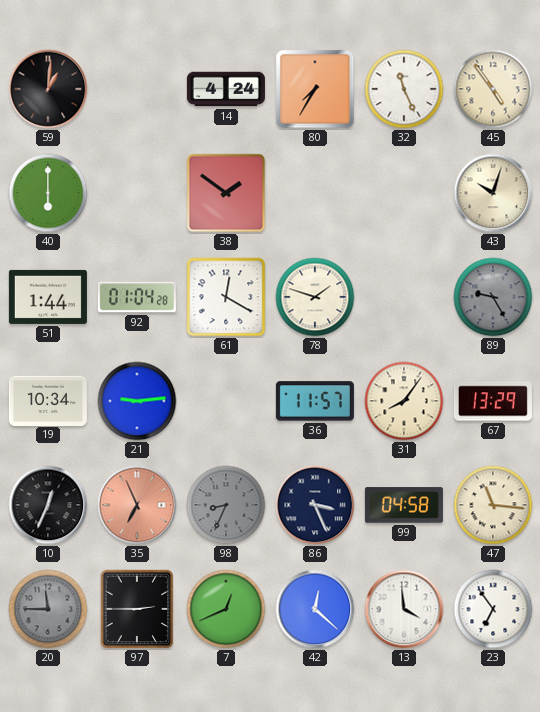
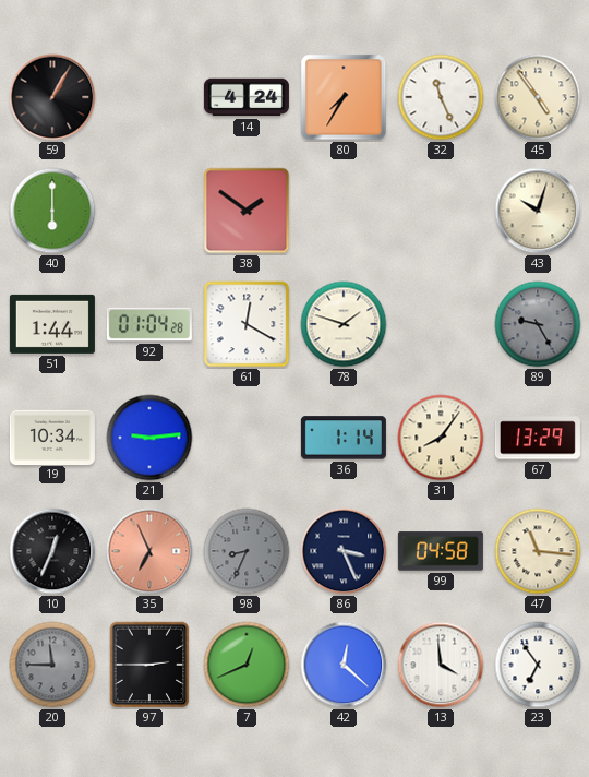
59: 1:01 -> 1:05 (52, 97)
36: 11:57 -> 1:14 (344, 438)
